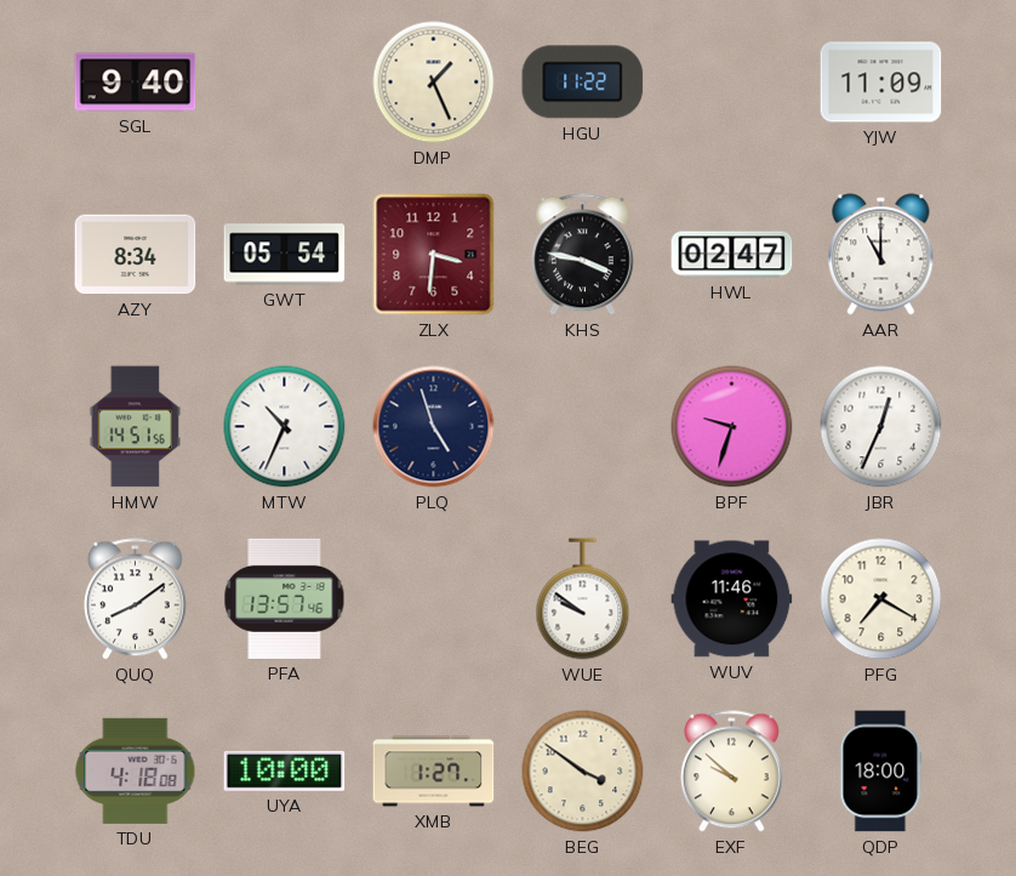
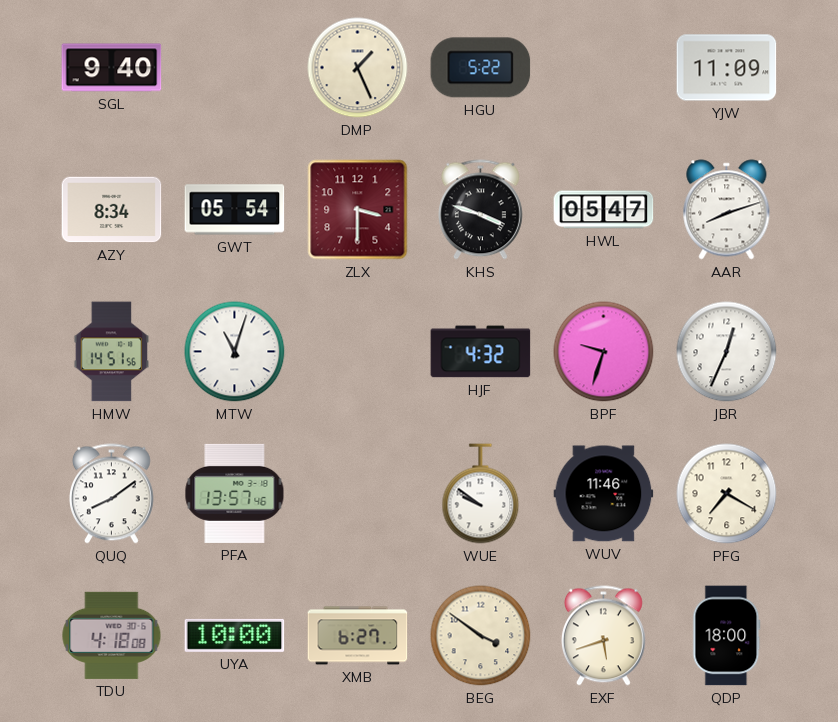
HGU: 11:22 -> 5:22 (481, 68)
ZLX: 3:31 -> 3:30 (358, 210)
KHS: 3:47 -> 3:48 (480, 210)
HWL: 02:47 -> 05:47 (604, 210)
AAR: 11:00 -> 8:12 (727, 210)
MTW: 10:34 -> 11:03 (235, 352)
PLQ: 4:57 -> none (434, 427)
HJF: none -> 4:32 (481, 352)
XMB: 1:27 -> 6:27 (358, 636)
EXF: 9:52 -> 5:42 (603, 636)
